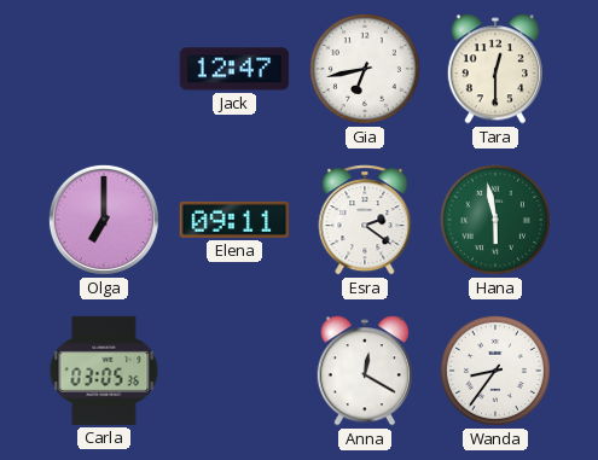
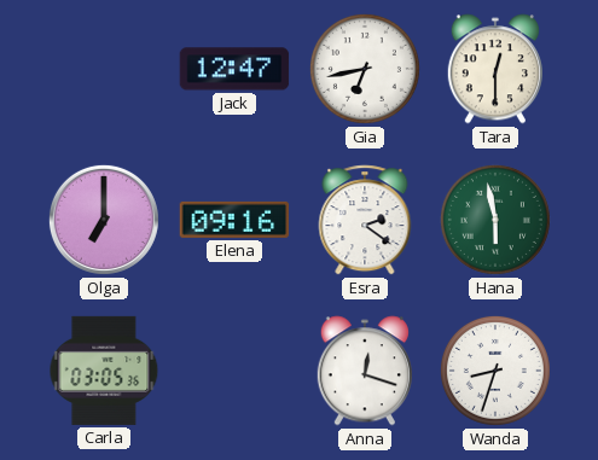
Elena: 09:11 -> 09:16 (234, 220)
Anna: 12:20 -> 12:18 (365, 371)
Wanda: 8:36 -> 8:33 (495, 371)
